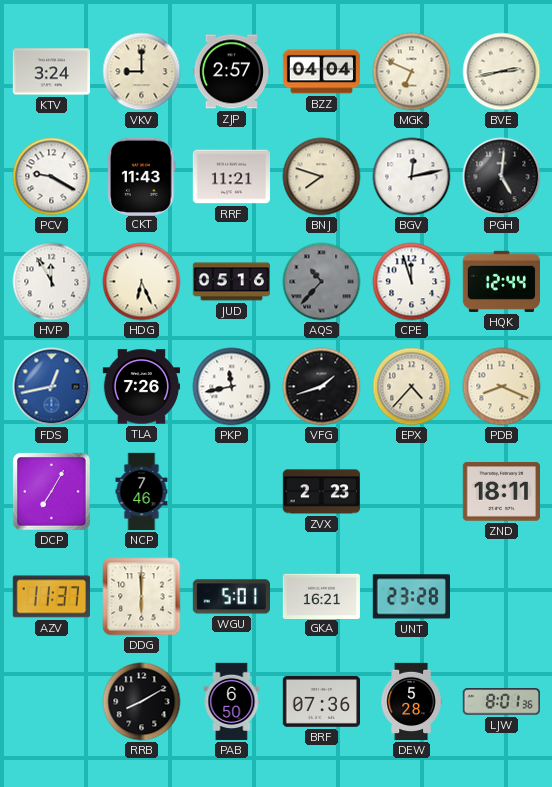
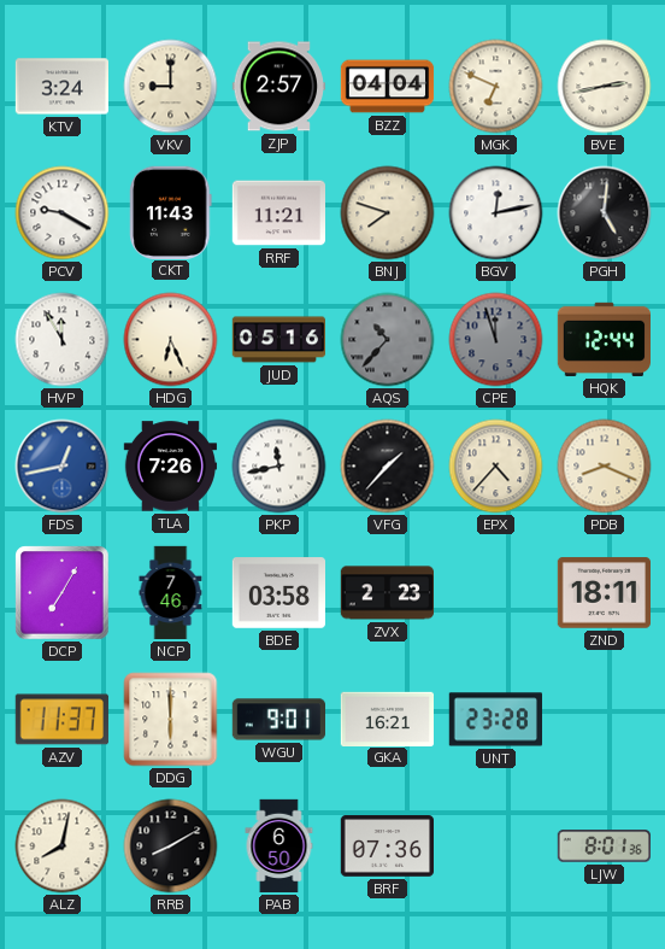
CPE dial: white -> grey (496, 340)
VFG: 1:42 -> 1:37 (388, 467)
BDE: none -> 03:58 (278, 593)
WGU: 5:01 -> 9:01 (278, 720)
ALZ: none -> 8:02 (63, 847)
DEW: 5:28 -> none (411, 702)
